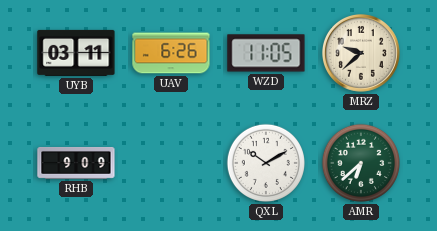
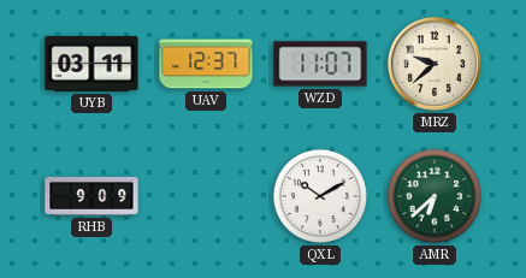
UAV: 6:26 -> 12:37 (206, 64)
WZD: 11:05 -> 11:07 (320, 64)
